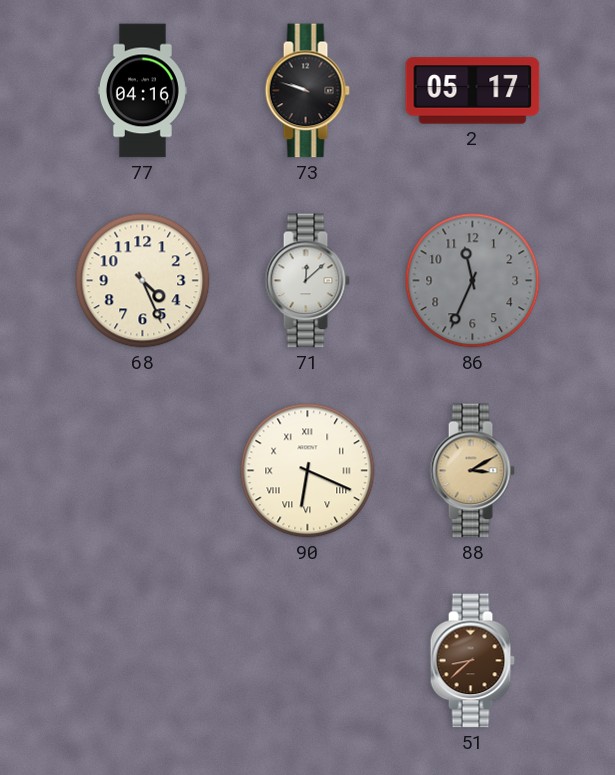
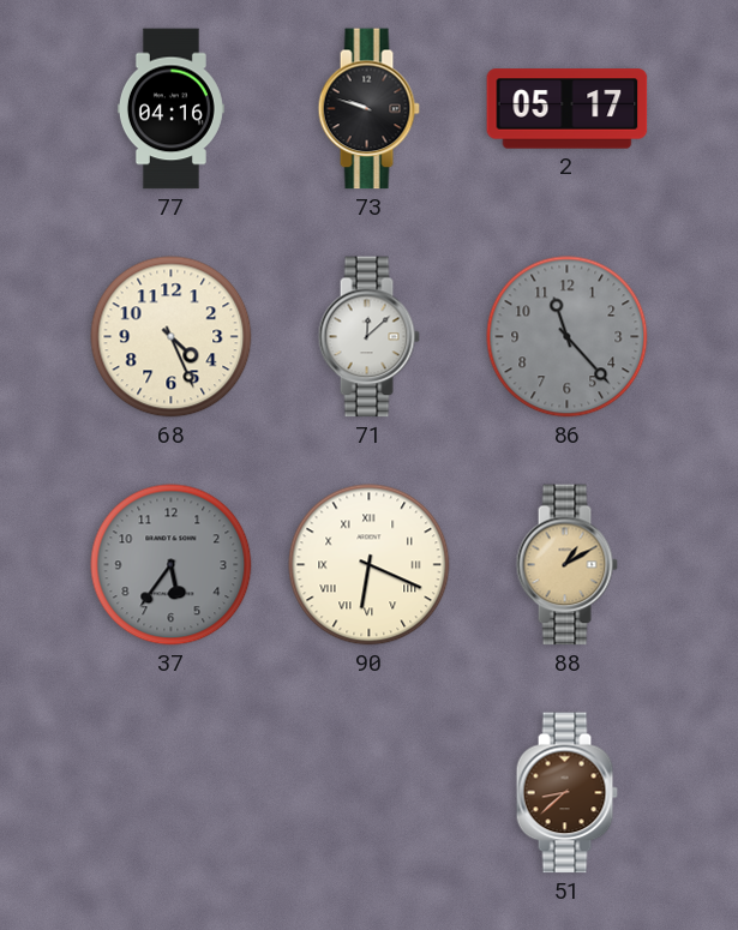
86: 11:34 -> 11:23 (568, 337)
37: none -> 5:36 (172, 565)
88: 3:10 -> 1:10 (566, 565)
